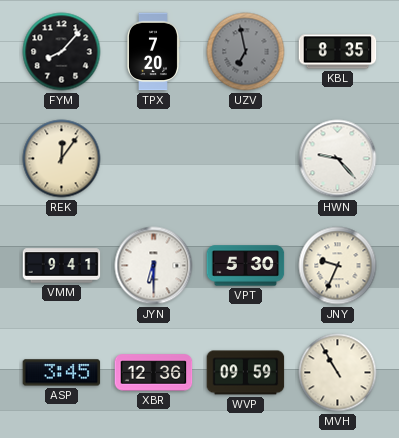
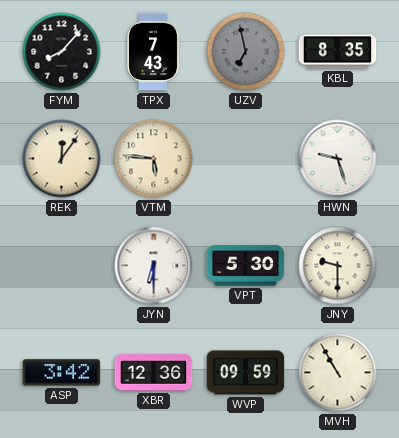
TPX: 7:20 -> 7:43 (153, 52)
VTM: none -> 5:46 (154, 159)
HWN: 9:23 -> 9:27 (338, 159)
VMM: 9:41 -> none (62, 266)
JNY: 9:34 -> 9:30 (338, 266)
ASP: 3:45 -> 3:42 (62, 373)
